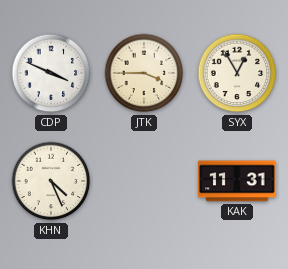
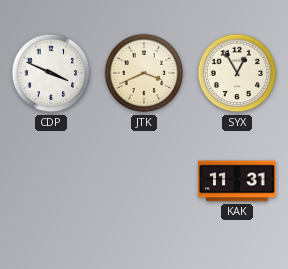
JTK: 3:45 -> 3:41 (144, 73)
KHN: 4:26 -> none (51, 181)
